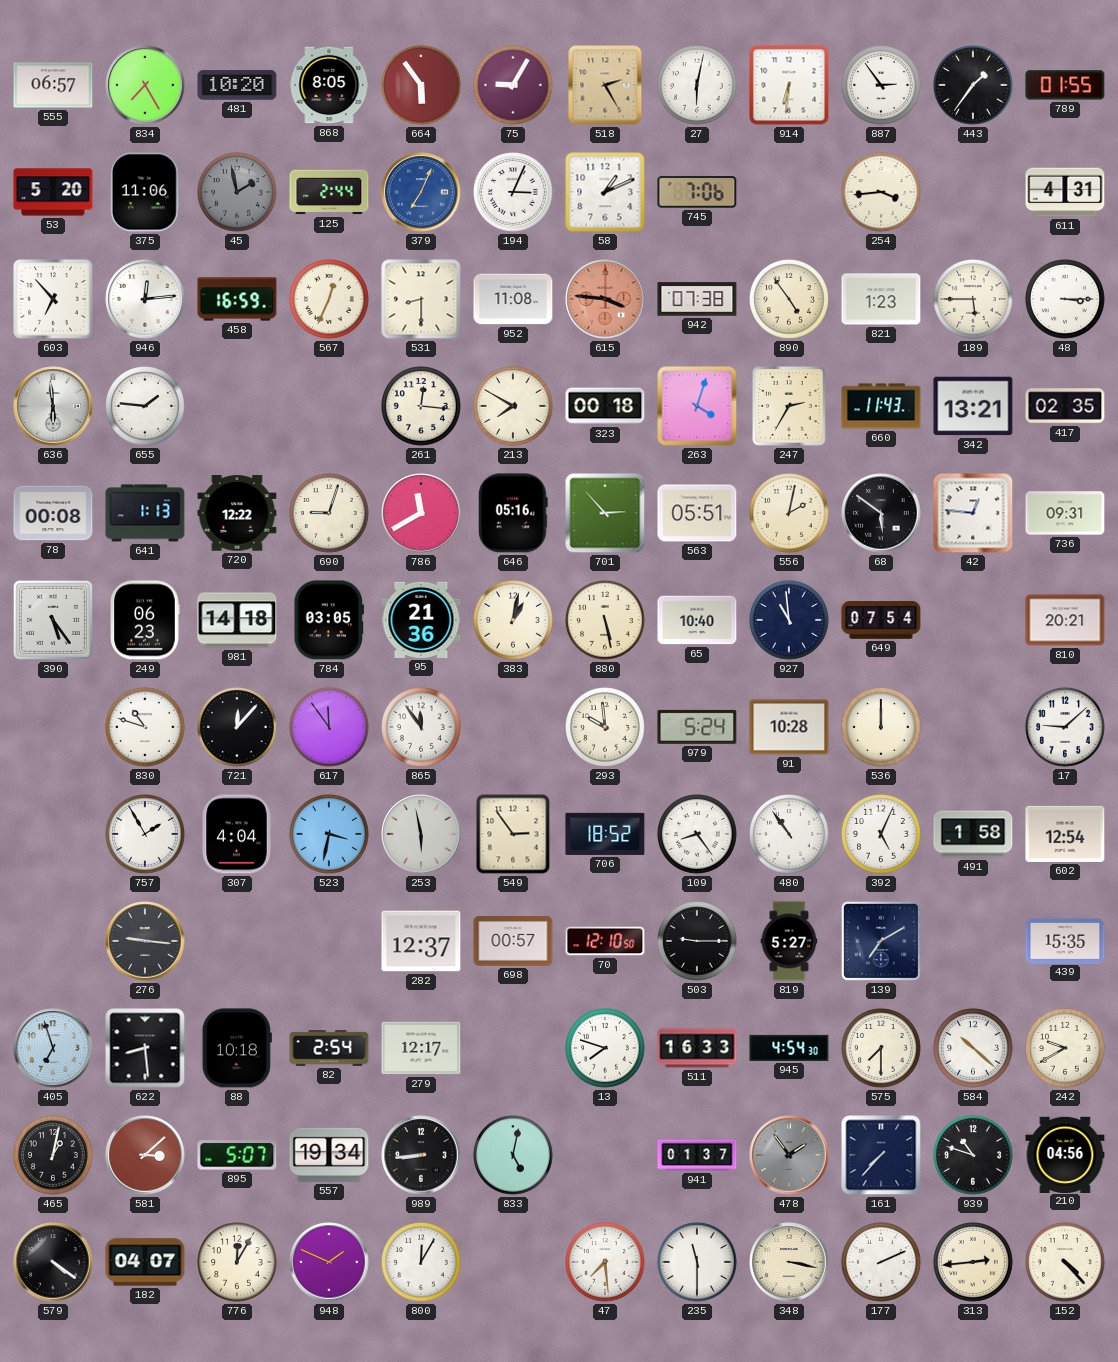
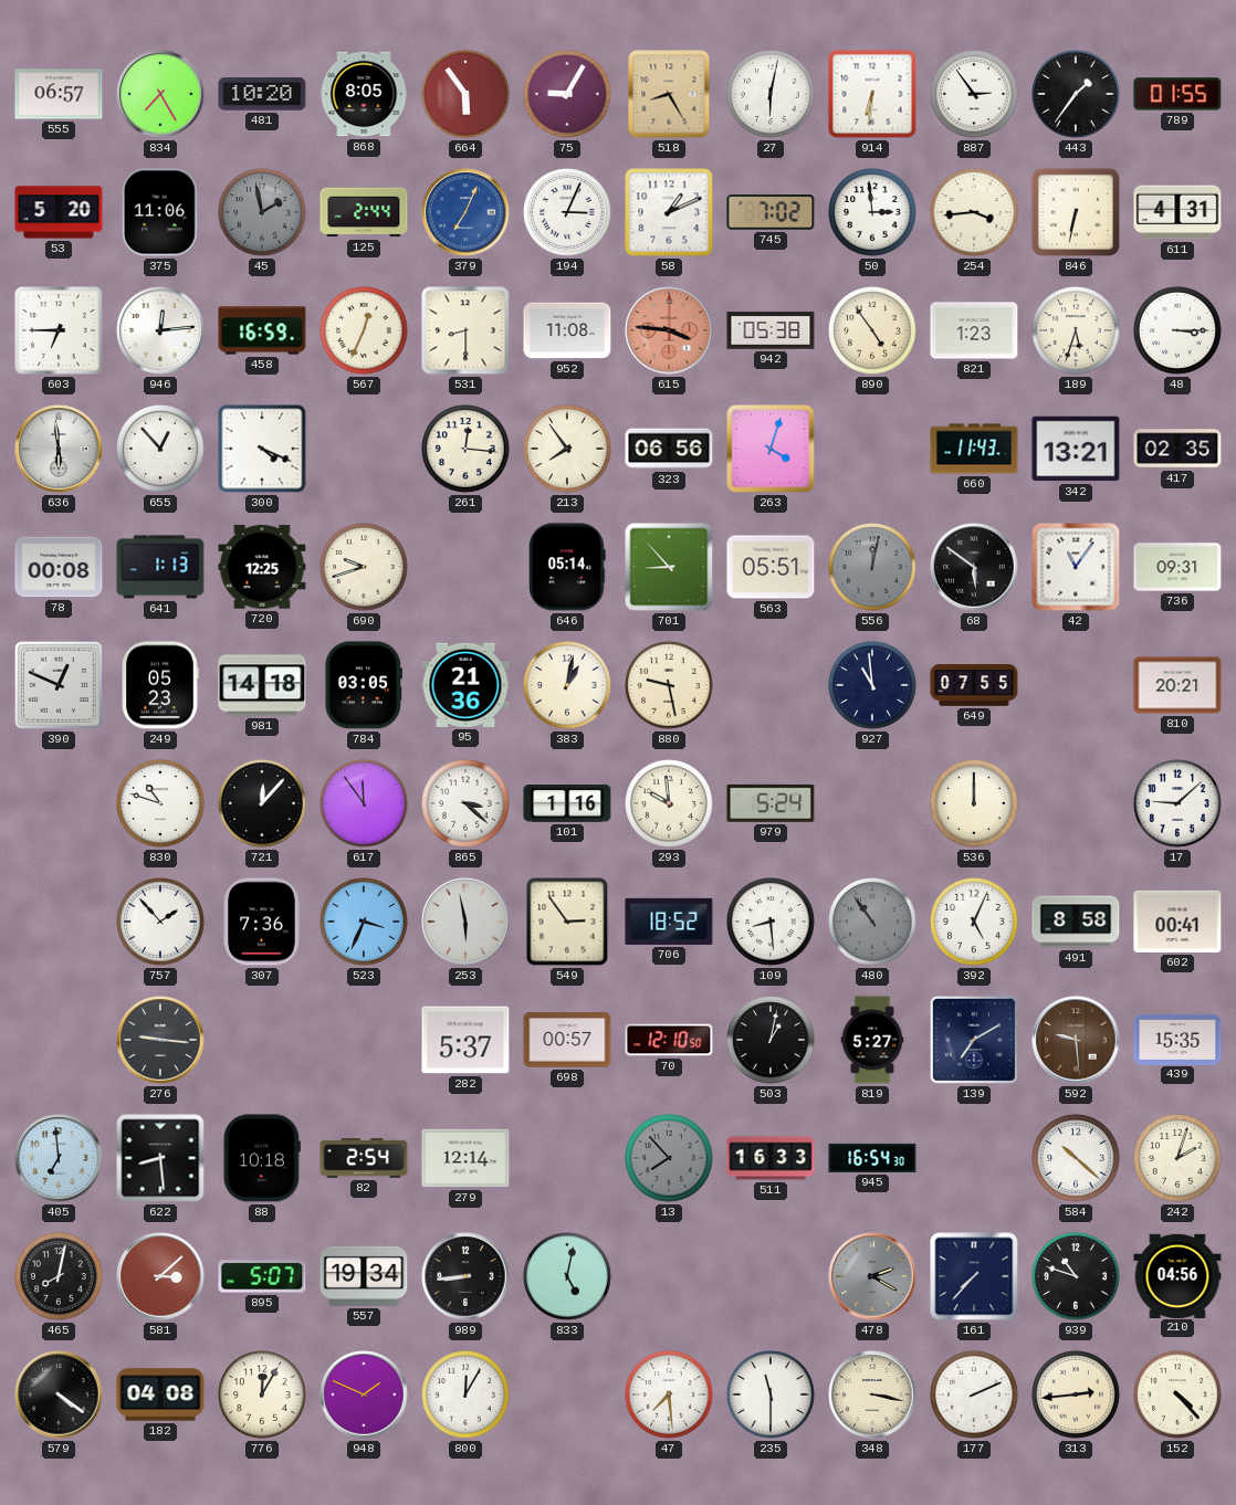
518: 2:25 -> 8:25 (669, 94)
745: 7:06 -> 7:02 (771, 212)
50: none -> 2:59 (873, 213)
846: none -> 6:32 (1076, 212)
603: 6:53 -> 6:45 (60, 331)
942: 07:38 -> 05:38 (771, 330)
189: 5:45 -> 5:33 (1077, 331)
655: 1:46 -> 12:53 (161, 450)
300: none -> 4:19 (262, 449)
213: 7:50 -> 7:54 (568, 450)
323: 00:18 -> 06:56 (669, 449)
247: 2:35 -> none (789, 406)
720: 12:22 -> 12:25 (262, 567)
690: 9:03 -> 9:42 (365, 568)
786: 11:40 -> none (421, 513)
646: 05:16 -> 05:14 (568, 567)
701: 2:53 -> 8:53 (669, 567)
556: 2:02 -> 12:02 (873, 568)
556 dial: cream -> grey (873, 568)
42: 12:46 -> 11:06 (1076, 567)
390: 5:24 -> 12:49 (59, 685)
249: 06:23 -> 05:23 (160, 685)
880: 5:28 -> 9:28 (670, 686)
65: 10:40 -> none (697, 620)
649: 07:54 -> 07:55 (974, 685)
865: 11:54 -> 3:22 (467, 804)
101: none -> 1:16 (567, 803)
91: 10:28 -> none (789, 727)
757: 1:55 -> 1:53 (161, 923)
307: 4:04 -> 7:36 (262, 922)
523: 3:32 -> 3:34 (365, 923)
109: 8:24 -> 8:29 (772, 923)
480 dial: white -> grey (873, 923)
491: 1:58 -> 8:58 (1076, 922)
602: 12:54 -> 00:41 (1177, 922)
282: 12:37 -> 5:37 (465, 1040)
503: 9:15 -> 1:02 (772, 1041)
592: none -> 9:29 (1076, 1040)
405: 6:57 -> 6:59 (59, 1158)
279: 12:17 -> 12:14 (465, 1158)
13: 7:48 -> 7:53 (670, 1159)
13 dial: white -> grey (670, 1159)
945: 4:54 -> 16:54 (872, 1158)
575: 7:30 -> none (882, 1049)
242: 9:40 -> 2:03 (1179, 1159)
465: 1:02 -> 8:02 (60, 1277)
941: 01:37 -> none (697, 1155)
478: 1:54 -> 2:20 (872, 1276)
182: 04:07 -> 04:08 (160, 1395)
